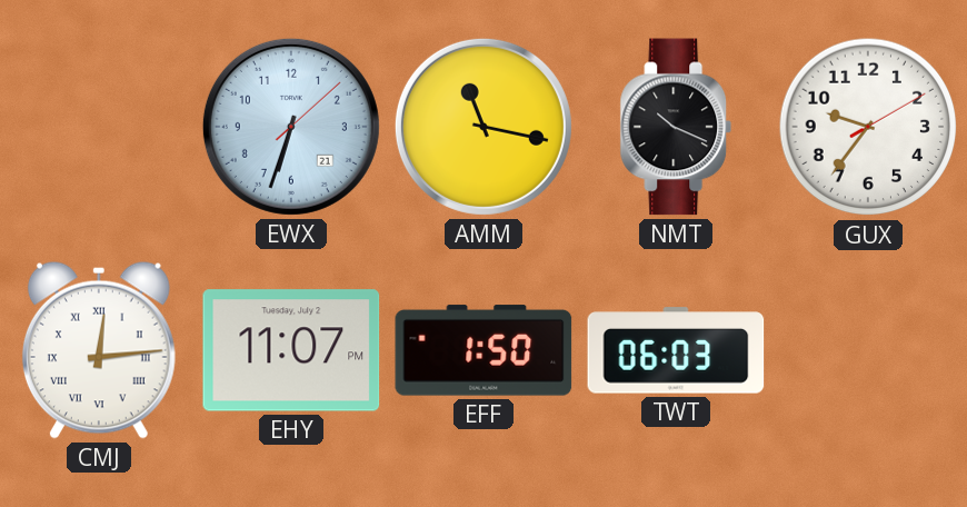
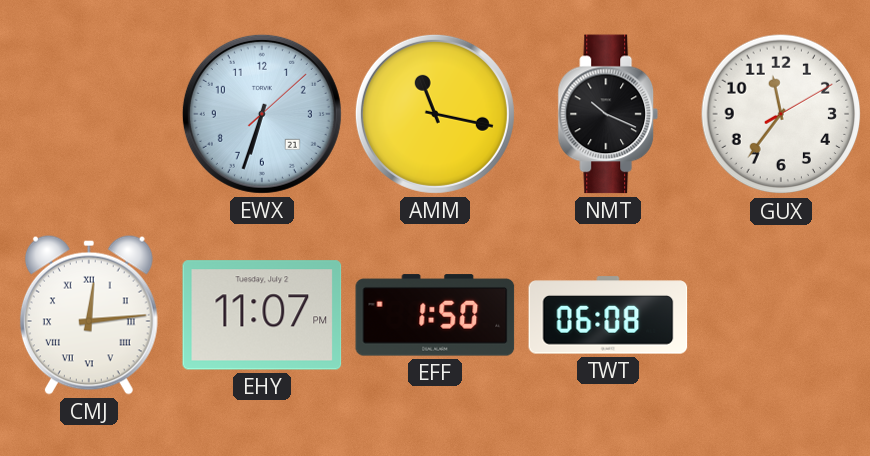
GUX: 9:36 -> 11:36 (781, 114)
TWT: 06:03 -> 06:08 (608, 315)
